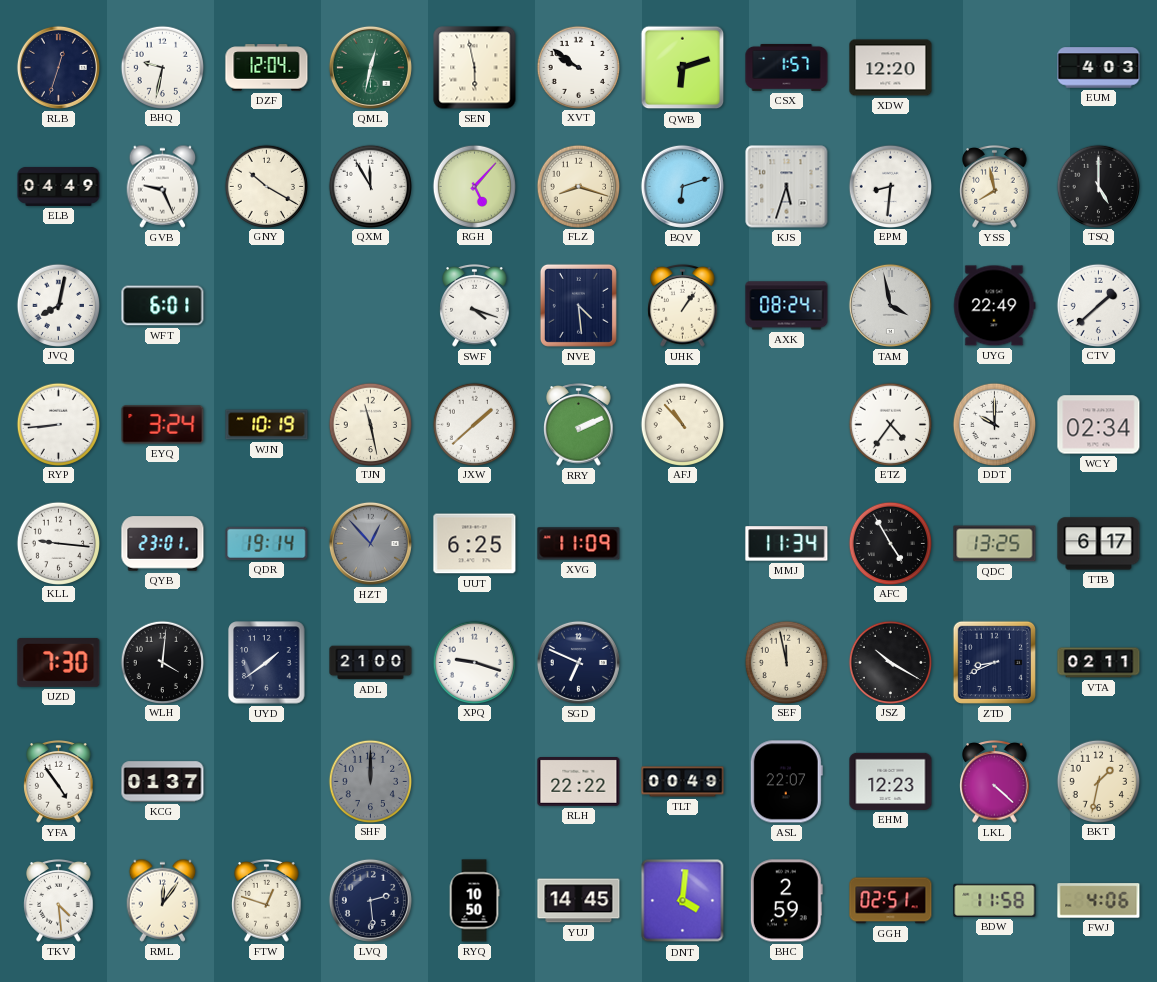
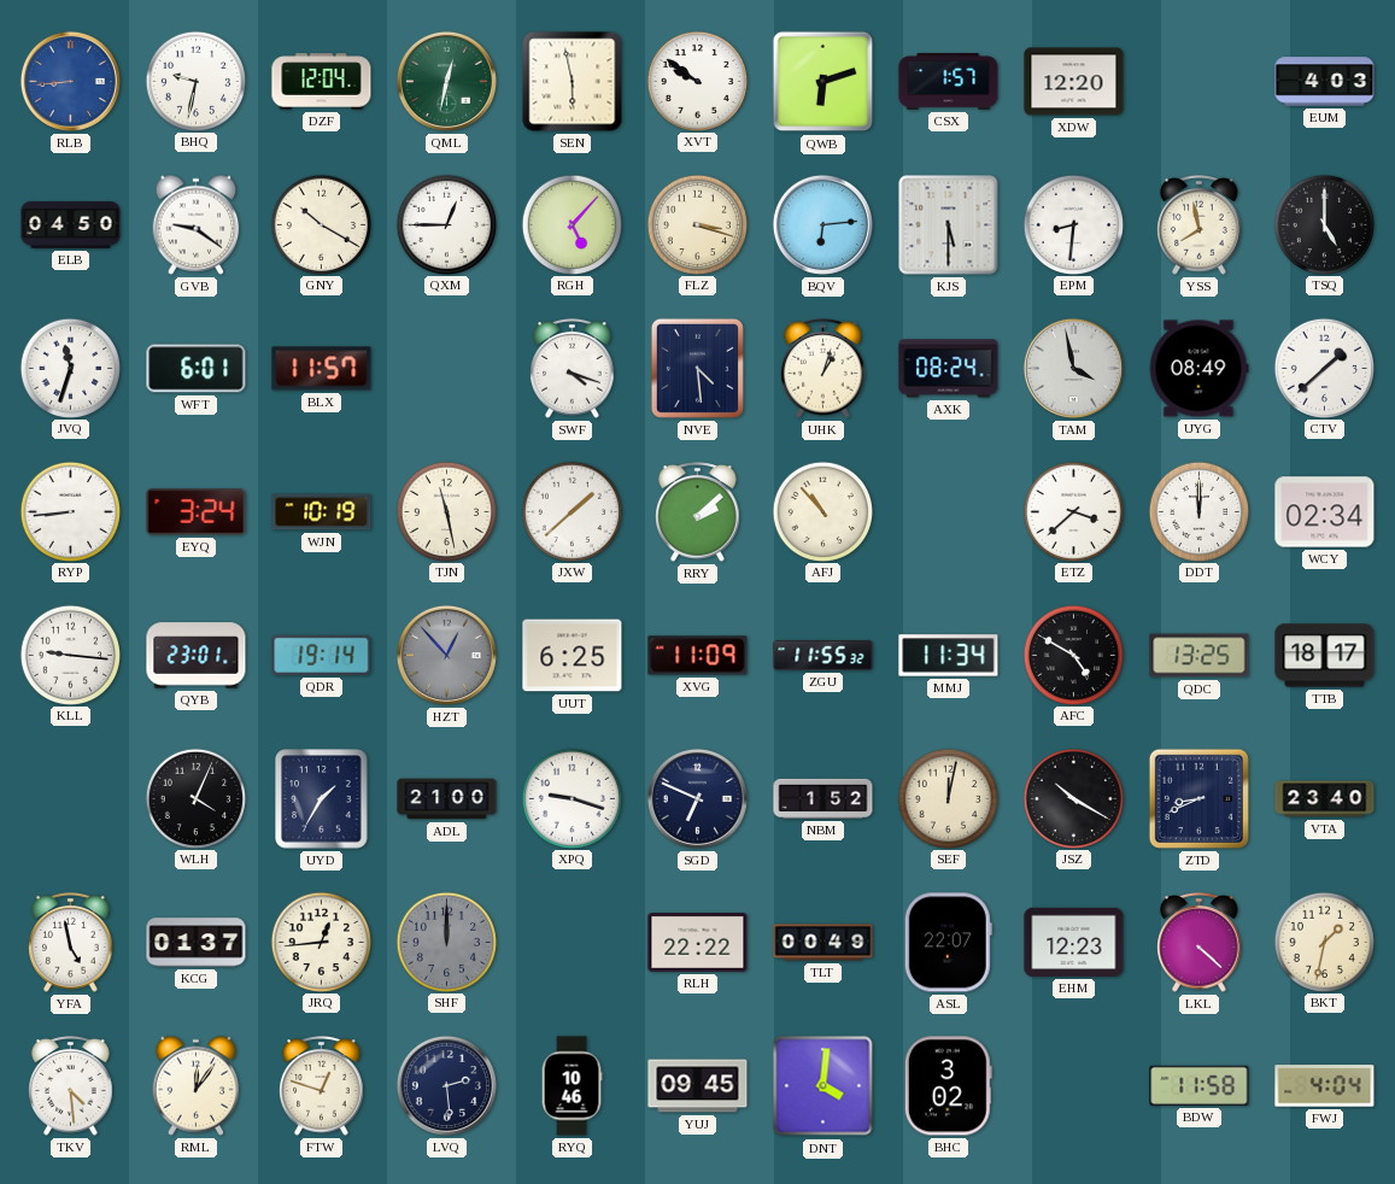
RLB: 12:33 -> 8:44 (70, 81)
RLB dial: navy -> blue (70, 81)
ELB: 04:49 -> 04:50 (71, 224)
GVB: 9:26 -> 9:21 (197, 224)
QXM: 11:55 -> 12:45 (446, 224)
FLZ: 8:18 -> 3:18 (697, 224)
BQV: 6:12 -> 6:14 (822, 224)
KJS: 5:33 -> 5:30 (949, 225)
JVQ: 8:02 -> 11:33 (70, 368)
BLX: none -> 11:57 (322, 369)
UHK: 1:06 -> 1:03 (823, 369)
UYG: 22:49 -> 08:49 (1198, 369)
RRY: 2:11 -> 2:08 (698, 512)
ETZ: 4:36 -> 3:38 (1073, 511)
DDT: 10:00 -> 12:00 (1198, 511)
ZGU: none -> 11:55 (823, 656)
AFC: 4:55 -> 4:50 (1073, 655)
TTB: 6:17 -> 18:17 (1325, 656)
UZD: 7:30 -> none (59, 662)
WLH: 4:01 -> 4:04 (195, 798)
UYD: 1:39 -> 1:35 (322, 799)
NBM: none -> 1:52 (823, 798)
SEF: 11:58 -> 12:02 (948, 798)
VTA: 02:11 -> 23:40 (1325, 799)
YFA: 4:54 -> 4:58 (71, 943)
JRQ: none -> 12:44 (321, 942)
RYQ: 10:50 -> 10:46 (572, 1086)
YUJ: 14:45 -> 09:45 (698, 1086)
BHC: 2:59 -> 3:02 (948, 1086)
GGH: 02:51 -> none (891, 901)
FWJ: 4:06 -> 4:04 (1325, 1086)
